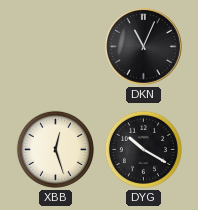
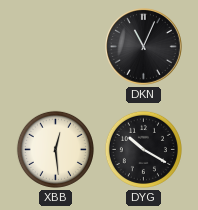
XBB: 12:27 -> 12:29 (55, 149)
